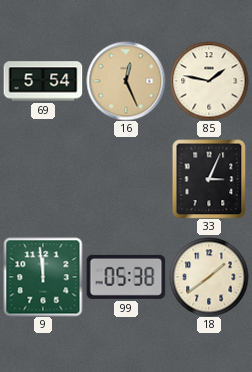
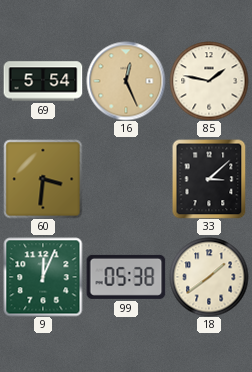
60: none -> 3:31 (43, 179)
33: 3:04 -> 3:08 (209, 179)
9: 11:59 -> 12:04 (43, 277)
